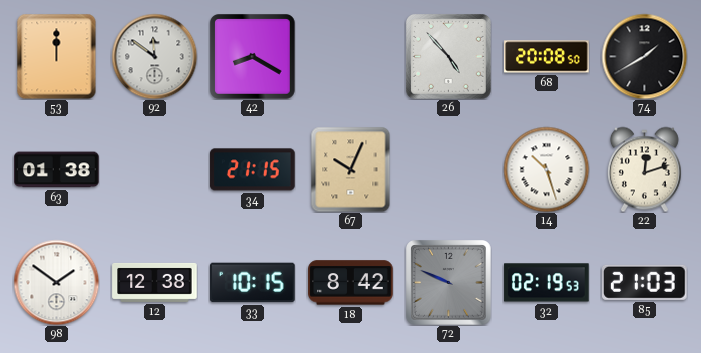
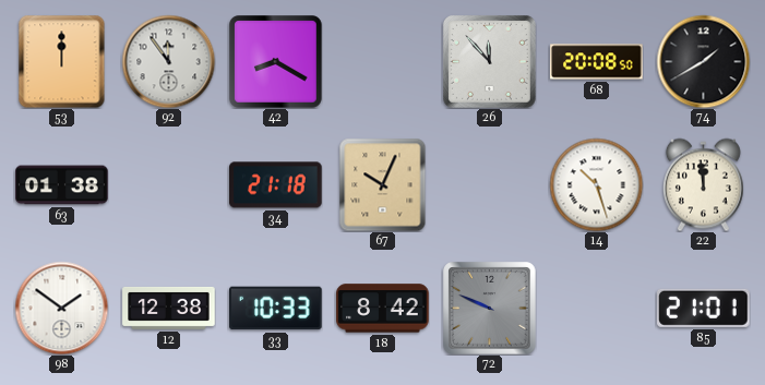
92: 11:51 -> 11:54 (168, 61)
26: 4:53 -> 11:53 (490, 62)
34: 21:15 -> 21:18 (276, 185)
22: 12:12 -> 11:59 (703, 184)
33: 10:15 -> 10:33 (276, 309)
32: 02:19 -> none (547, 283)
85: 21:03 -> 21:01 (704, 308)
